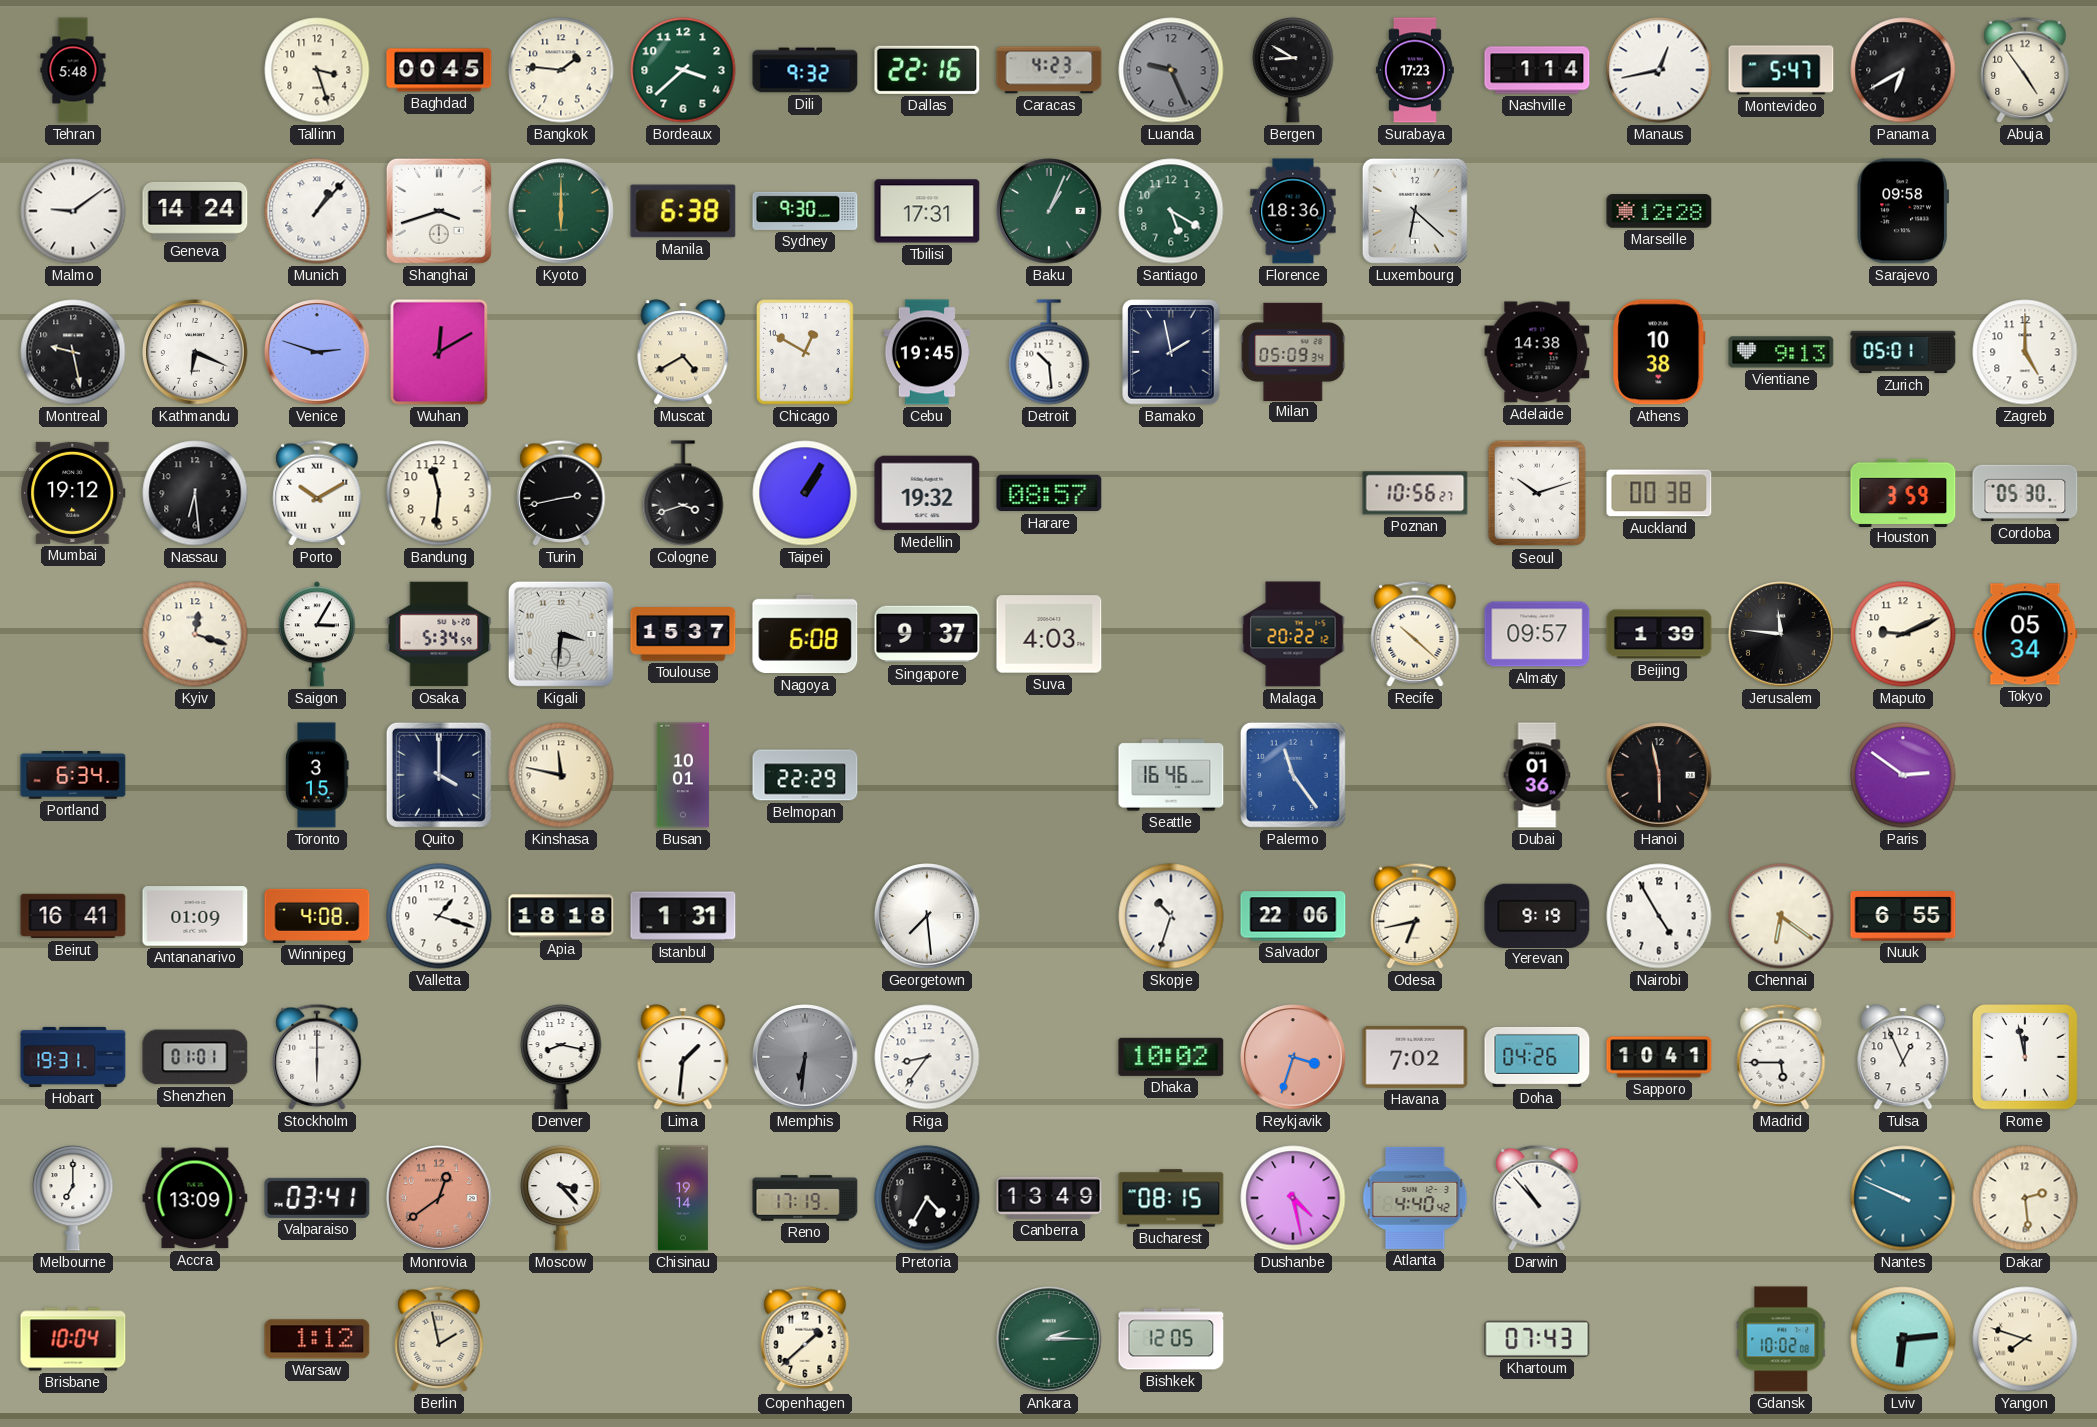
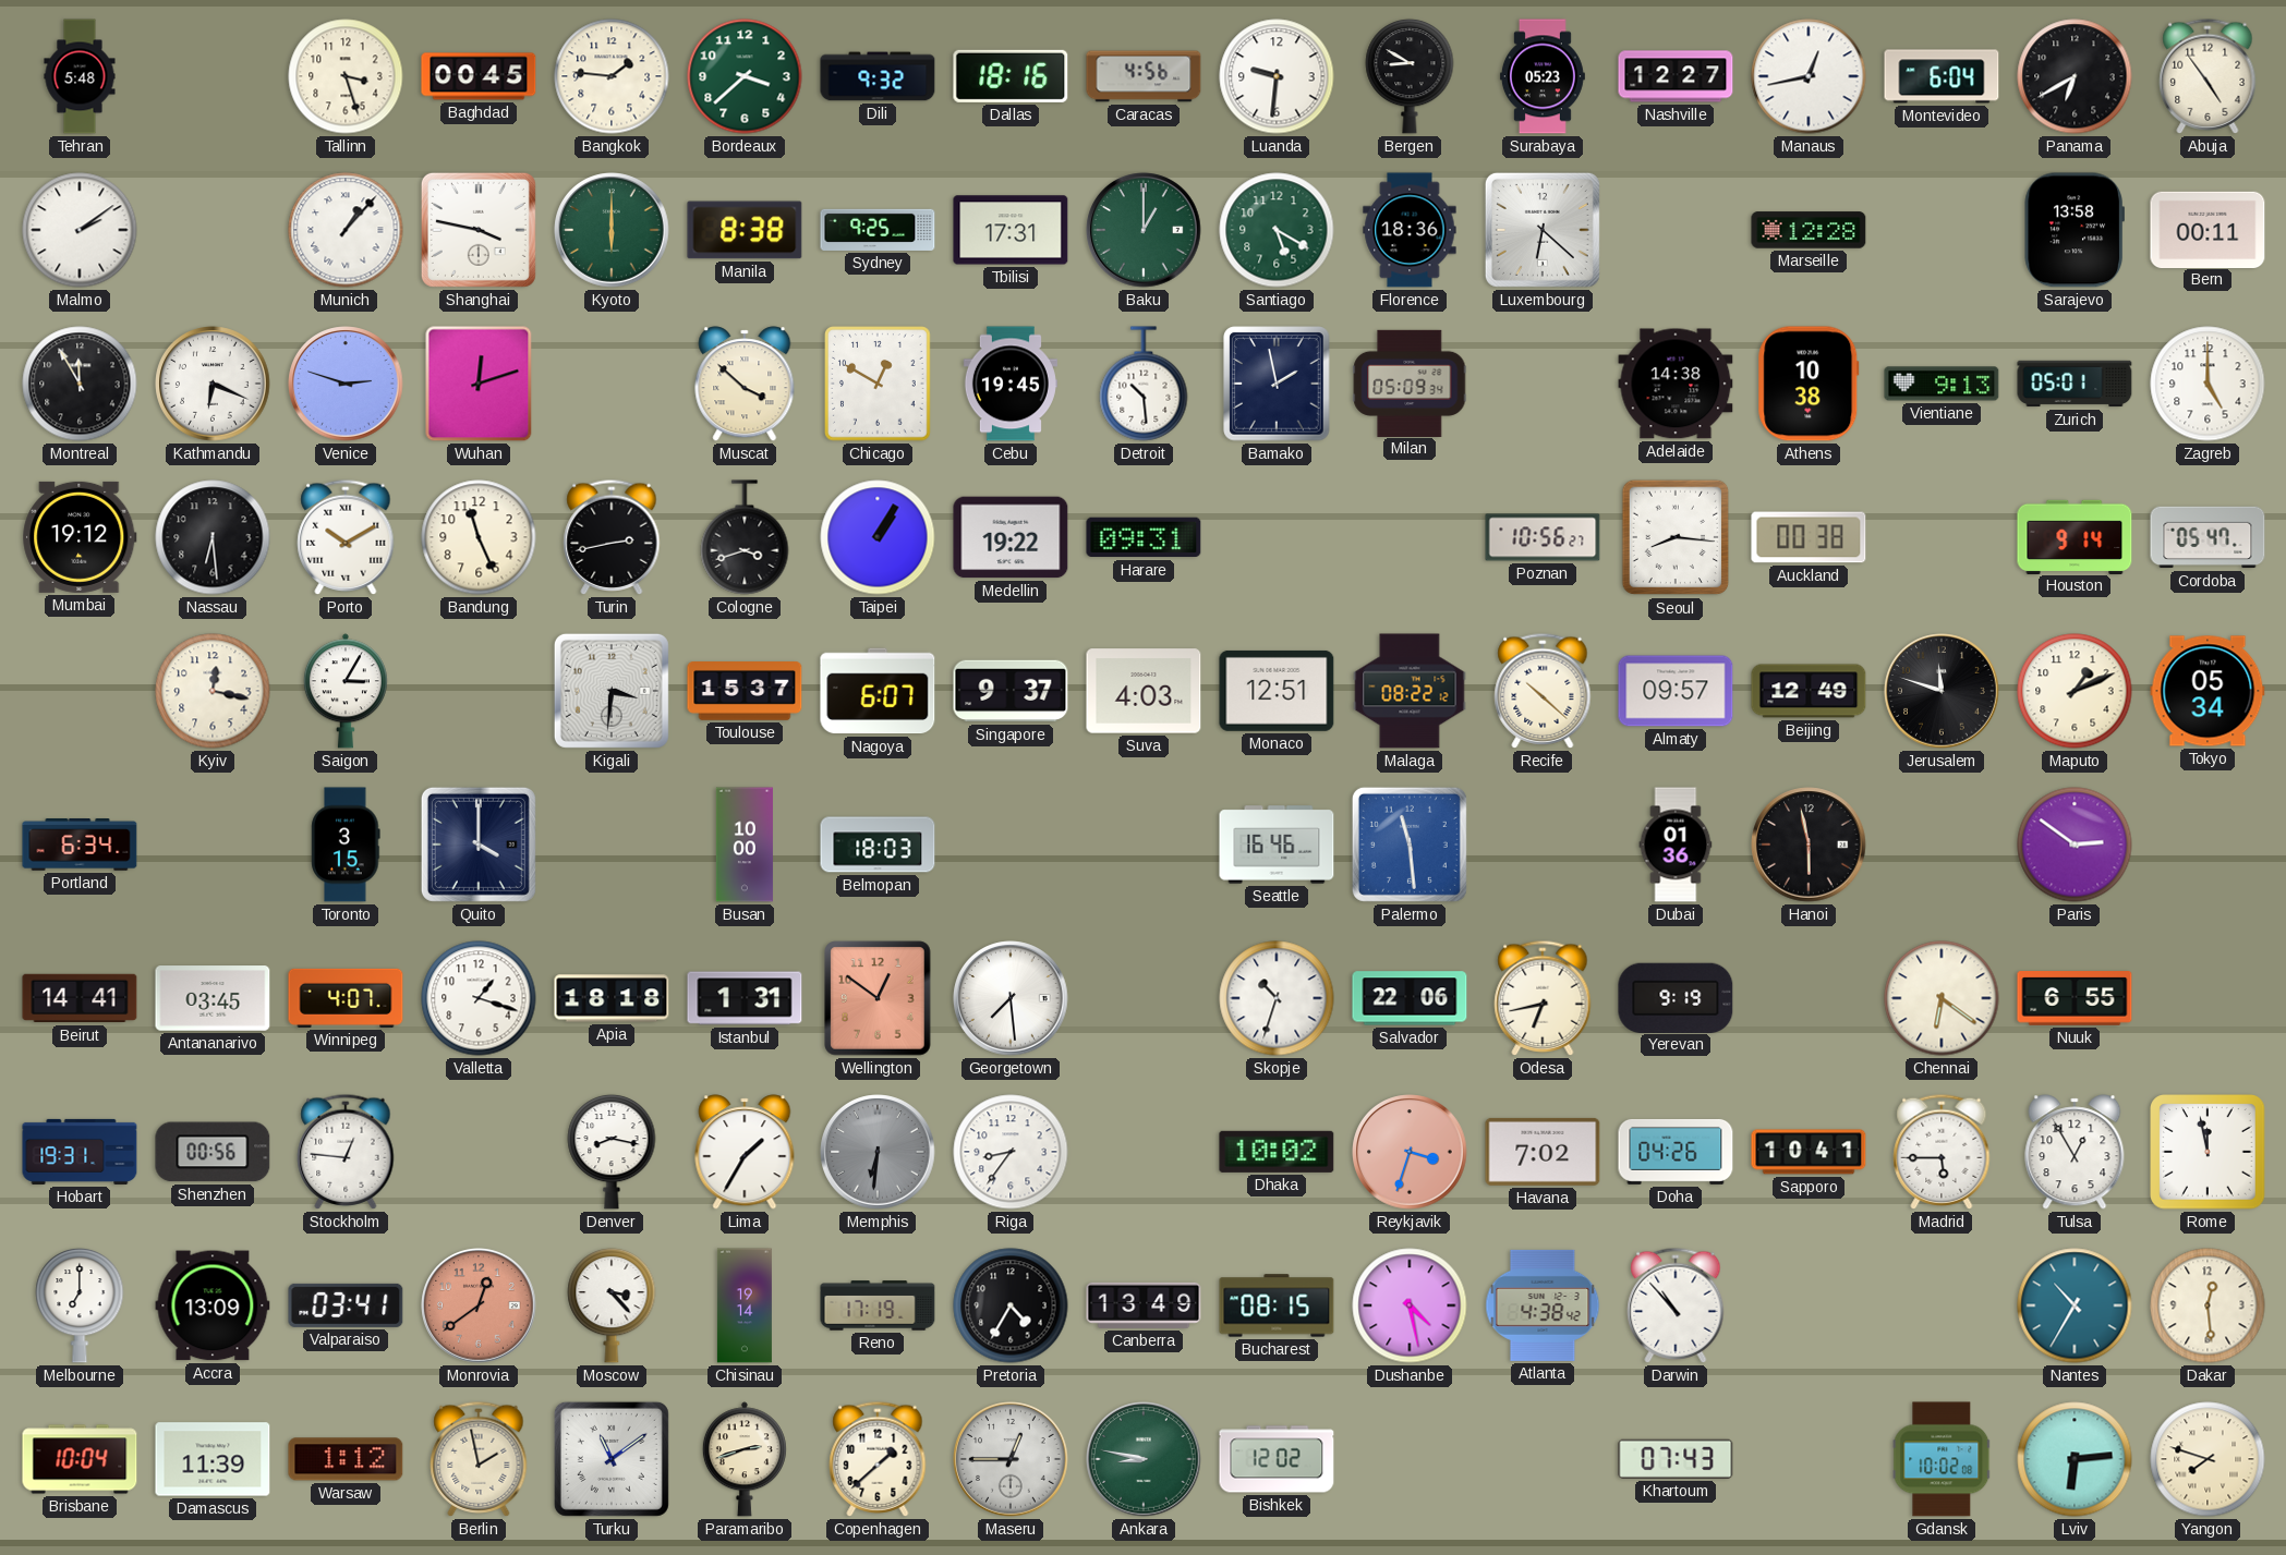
Dallas: 22:16 -> 18:16 (1011, 76)
Caracas: 4:23 -> 4:56 (1144, 76)
Luanda: 9:26 -> 9:31 (1277, 76)
Luanda dial: grey -> white (1277, 76)
Surabaya: 17:23 -> 05:23 (1543, 76)
Nashville: 1:14 -> 12:27 (1676, 76)
Montevideo: 5:47 -> 6:04 (1942, 76)
Malmo: 9:09 -> 2:09 (80, 230)
Geneva: 14:24 -> none (195, 211)
Shanghai: 3:42 -> 3:47 (479, 230)
Manila: 6:38 -> 8:38 (745, 230)
Sydney: 9:30 -> 9:25 (878, 230)
Baku: 1:04 -> 1:00 (1144, 230)
Sarajevo: 09:58 -> 13:58 (2073, 230)
Bern: none -> 00:11 (2208, 229)
Montreal: 9:28 -> 11:55 (80, 384)
Wuhan: 12:10 -> 12:12 (479, 384)
Muscat: 4:40 -> 3:52 (745, 384)
Bandung: 11:31 -> 11:26 (479, 537)
Medellin: 19:32 -> 19:22 (1011, 537)
Harare: 08:57 -> 09:31 (1144, 537)
Seoul: 10:12 -> 8:16 (1676, 537)
Houston: 3:59 -> 9:14 (2075, 536)
Cordoba: 05:30 -> 05:47 (2208, 537)
Kyiv: 12:18 -> 12:17 (213, 691)
Osaka: 5:34 -> none (439, 634)
Nagoya: 6:08 -> 6:07 (878, 691)
Monaco: none -> 12:51 (1277, 691)
Malaga: 20:22 -> 08:22 (1410, 691)
Beijing: 1:39 -> 12:49 (1809, 691)
Jerusalem: 11:46 -> 11:48 (1942, 691)
Maputo: 9:11 -> 1:11 (2075, 691)
Kinshasa: 11:47 -> none (561, 775)
Busan: 10:01 -> 10:00 (745, 845)
Belmopan: 22:29 -> 18:03 (878, 845)
Palermo: 11:24 -> 11:29 (1410, 845)
Beirut: 16:41 -> 14:41 (80, 998)
Antananarivo: 01:09 -> 03:45 (213, 998)
Winnipeg: 4:08 -> 4:07 (346, 998)
Wellington: none -> 12:51 (878, 998)
Nairobi: 4:55 -> none (1659, 916)
Shenzhen: 01:01 -> 00:56 (213, 1152)
Stockholm: 6:00 -> 12:46 (346, 1152)
Lima: 1:31 -> 1:35 (745, 1152)
Tulsa: 12:56 -> 12:55 (2075, 1152)
Atlanta: 4:40 -> 4:38 (1543, 1305)
Nantes: 9:49 -> 10:35 (2075, 1305)
Dakar: 2:29 -> 12:29 (2208, 1305)
Damascus: none -> 11:39 (213, 1459)
Turku: none -> 11:09 (612, 1459)
Paramaribo: none -> 2:42 (745, 1459)
Maseru: none -> 12:45 (1011, 1459)
Ankara: 2:15 -> 8:47 (1144, 1459)
Bishkek: 12:05 -> 12:02 (1277, 1459)
